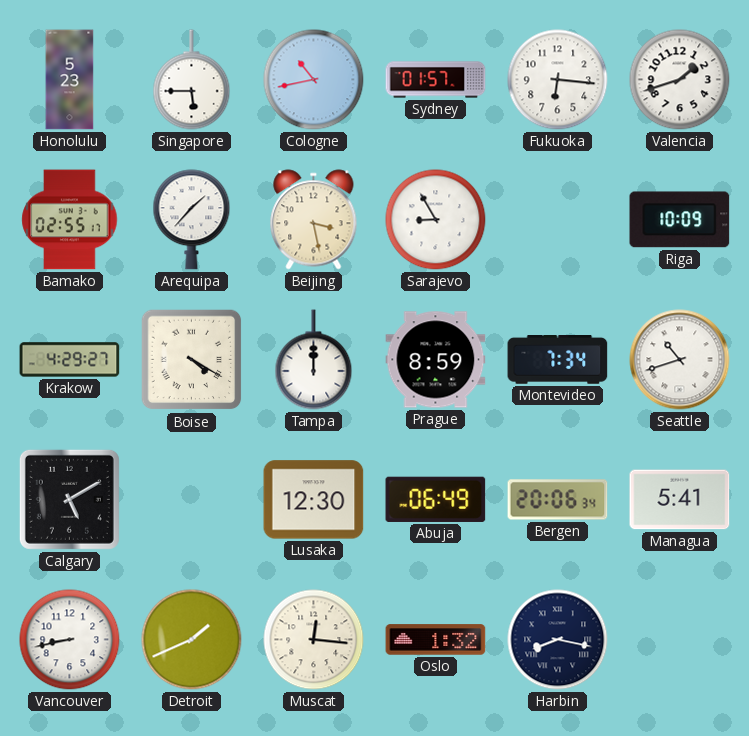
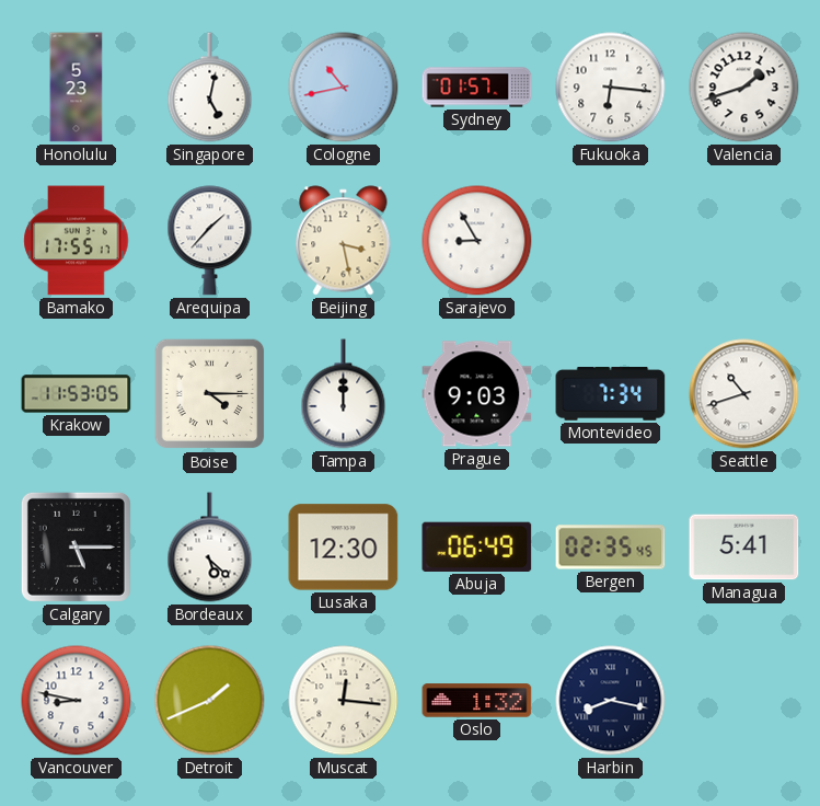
Singapore: 5:45 -> 5:02 (210, 88)
Bamako: 02:55 -> 17:55 (77, 241)
Riga: 10:09 -> none (680, 220)
Krakow: 4:29 -> 11:53 (77, 394)
Boise: 4:20 -> 4:15 (210, 394)
Prague: 8:59 -> 9:03 (477, 394)
Calgary: 5:10 -> 5:15 (76, 546)
Bordeaux: none -> 5:22 (210, 548)
Bergen: 20:06 -> 02:35 (611, 548)
Vancouver: 8:43 -> 8:47 (77, 701)
